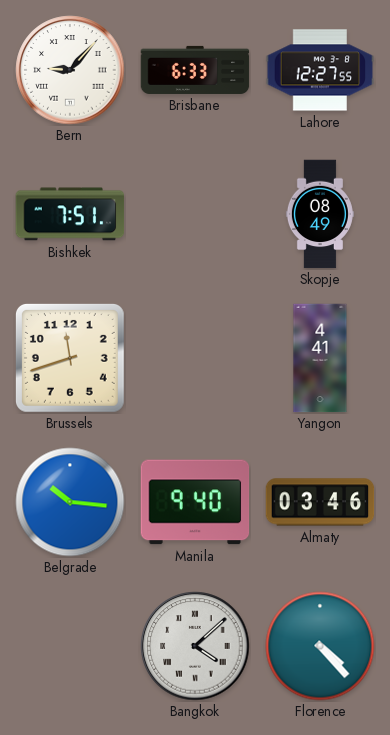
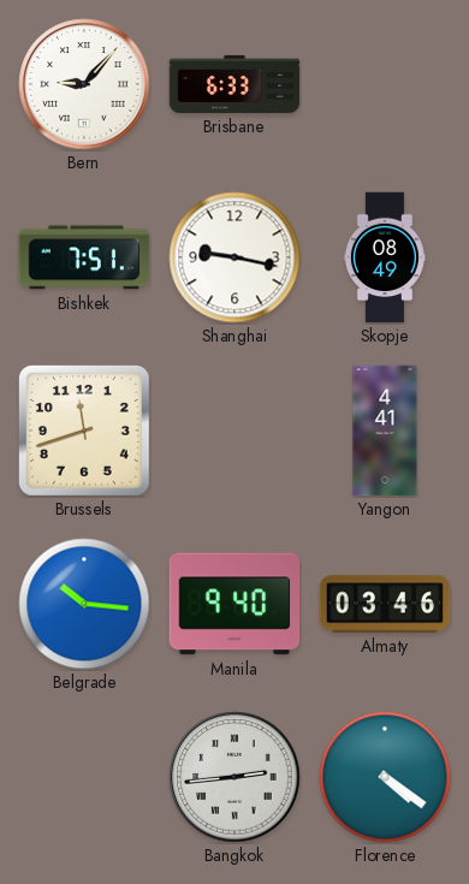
Lahore: 12:27 -> none (320, 70)
Shanghai: none -> 9:17 (234, 257)
Bangkok: 4:08 -> 2:44 (234, 777)
Florence: 4:23 -> 4:21 (385, 777)
